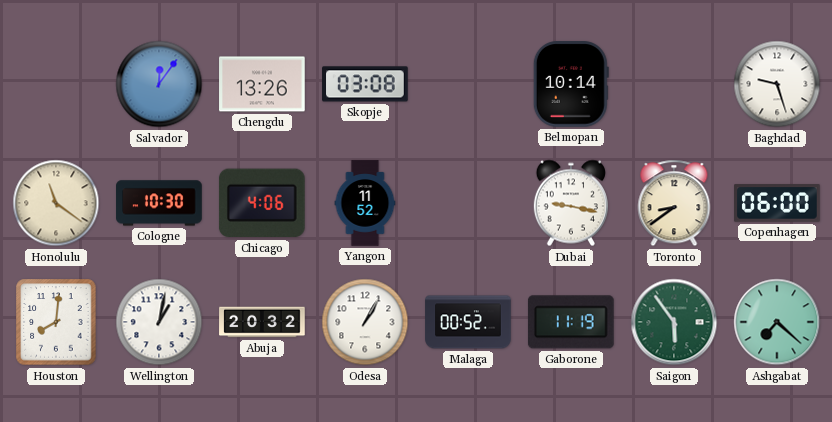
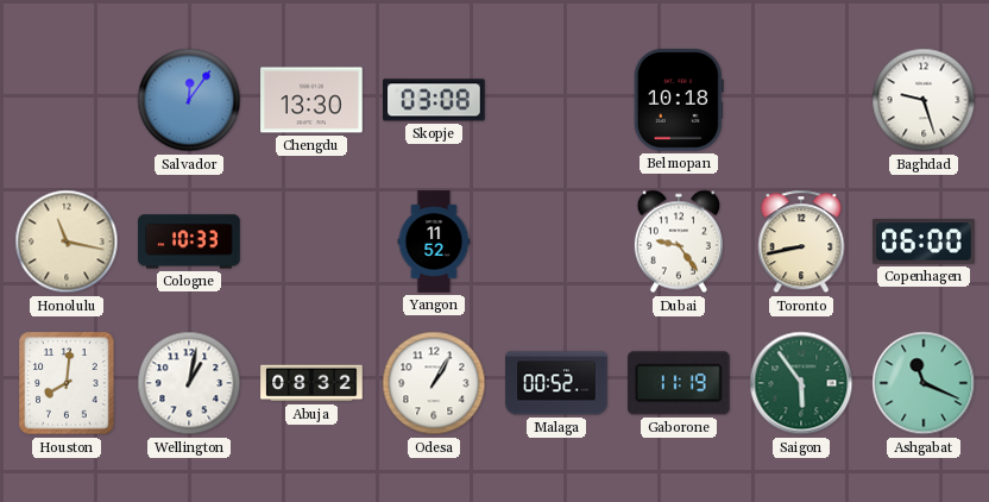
Chengdu: 13:26 -> 13:30 (311, 100)
Belmopan: 10:14 -> 10:18 (679, 100)
Honolulu: 11:21 -> 11:17 (67, 241)
Cologne: 10:30 -> 10:33 (189, 241)
Chicago: 4:06 -> none (262, 203)
Dubai: 9:17 -> 9:24 (679, 241)
Toronto: 8:39 -> 8:43 (801, 241)
Abuja: 20:32 -> 08:32 (311, 383)
Ashgabat: 7:22 -> 11:19 (924, 383)
